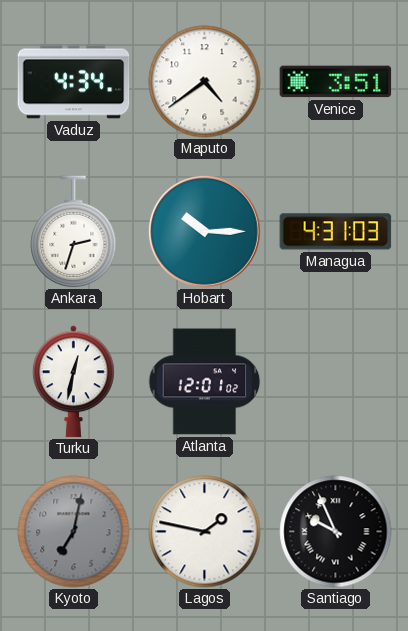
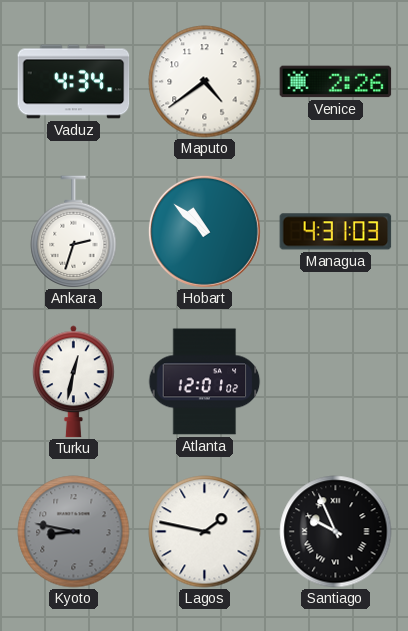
Venice: 3:51 -> 2:26 (336, 82)
Hobart: 10:15 -> 10:52 (204, 231)
Kyoto: 7:02 -> 8:47 (74, 532)
